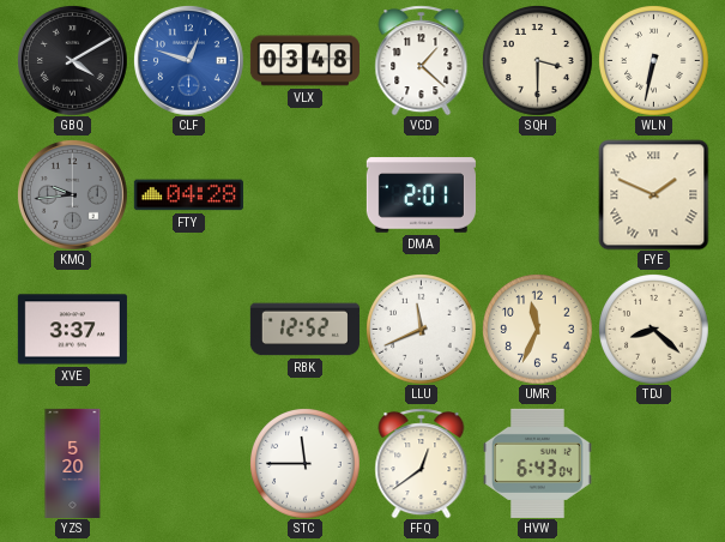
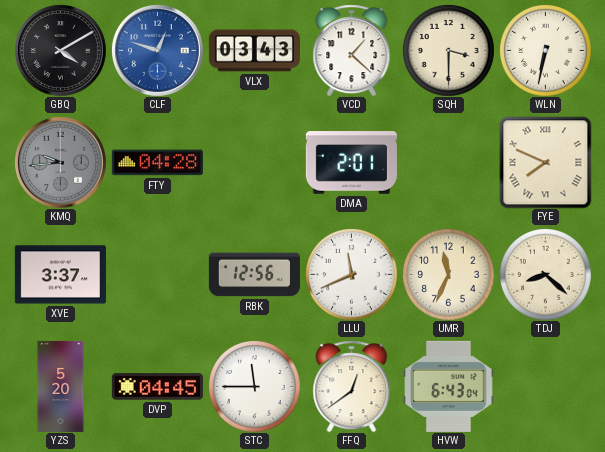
VLX: 03:48 -> 03:43 (254, 51)
FYE: 1:49 -> 7:49 (545, 162)
RBK: 12:52 -> 12:56 (254, 275)
DVP: none -> 04:45 (157, 387)
